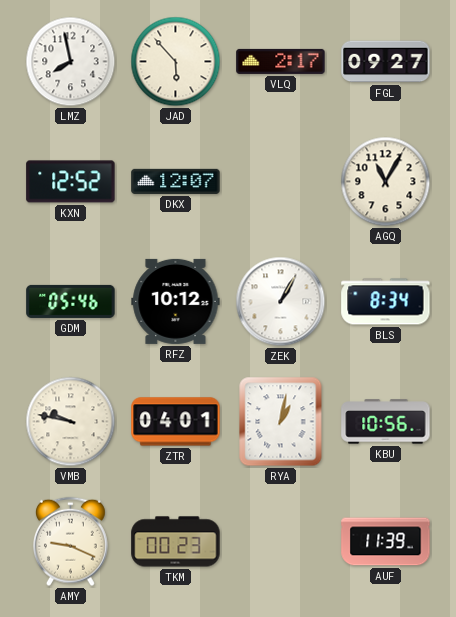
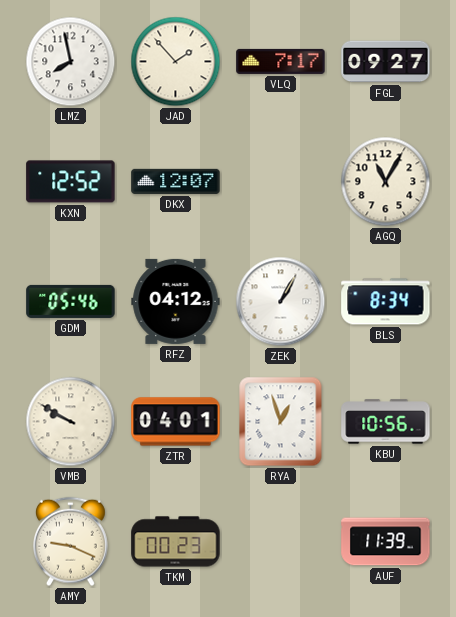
JAD: 5:53 -> 1:53 (176, 62)
VLQ: 2:17 -> 7:17 (281, 61)
RFZ: 10:12 -> 04:12 (176, 301)
VMB: 9:47 -> 9:50 (71, 422)
RYA: 1:02 -> 12:57 (281, 422)
